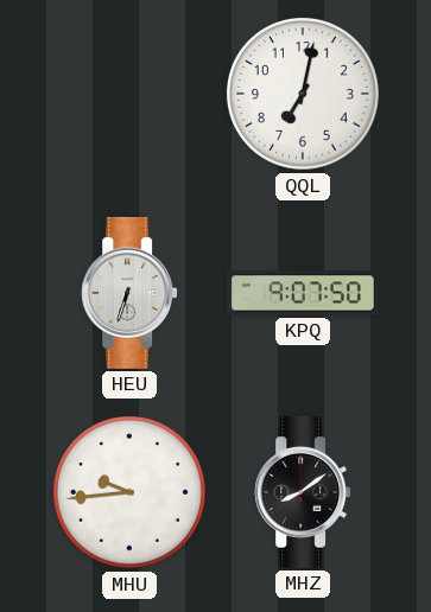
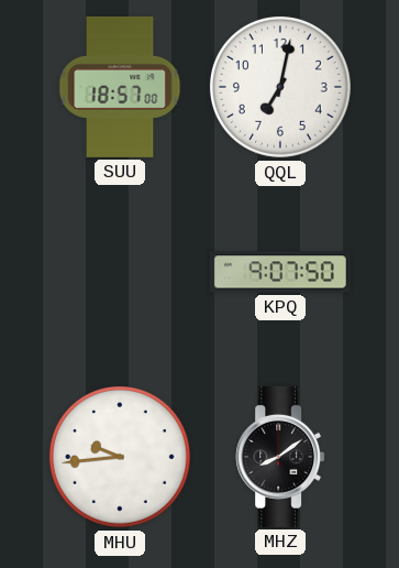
SUU: none -> 18:57 (120, 87)
HEU: 6:33 -> none (129, 293)
